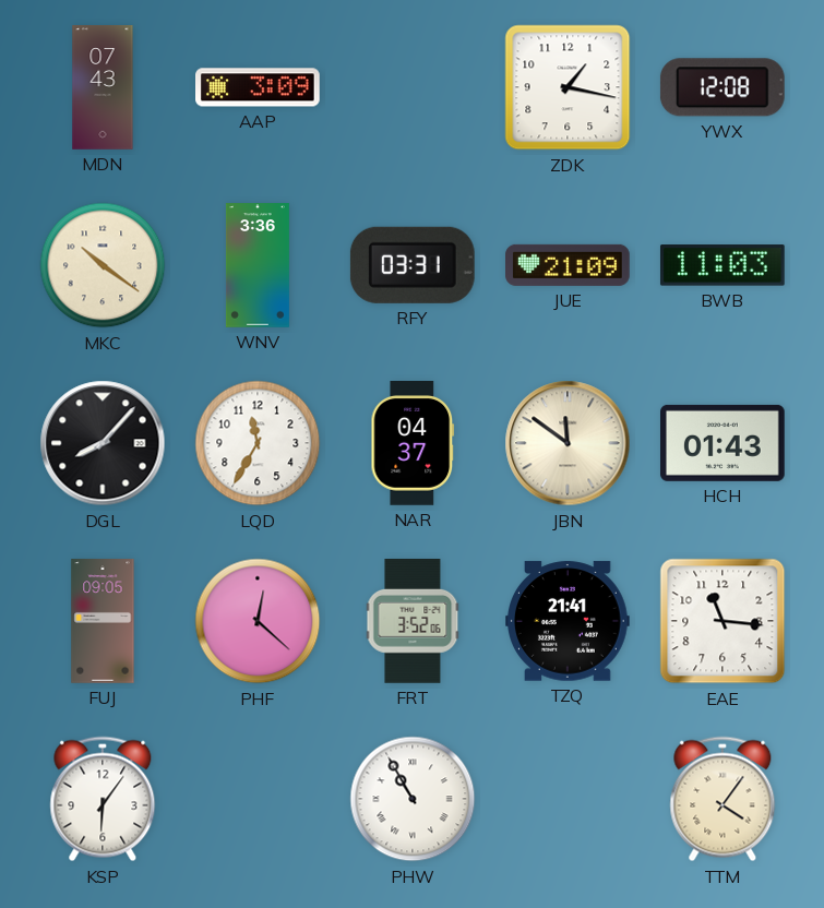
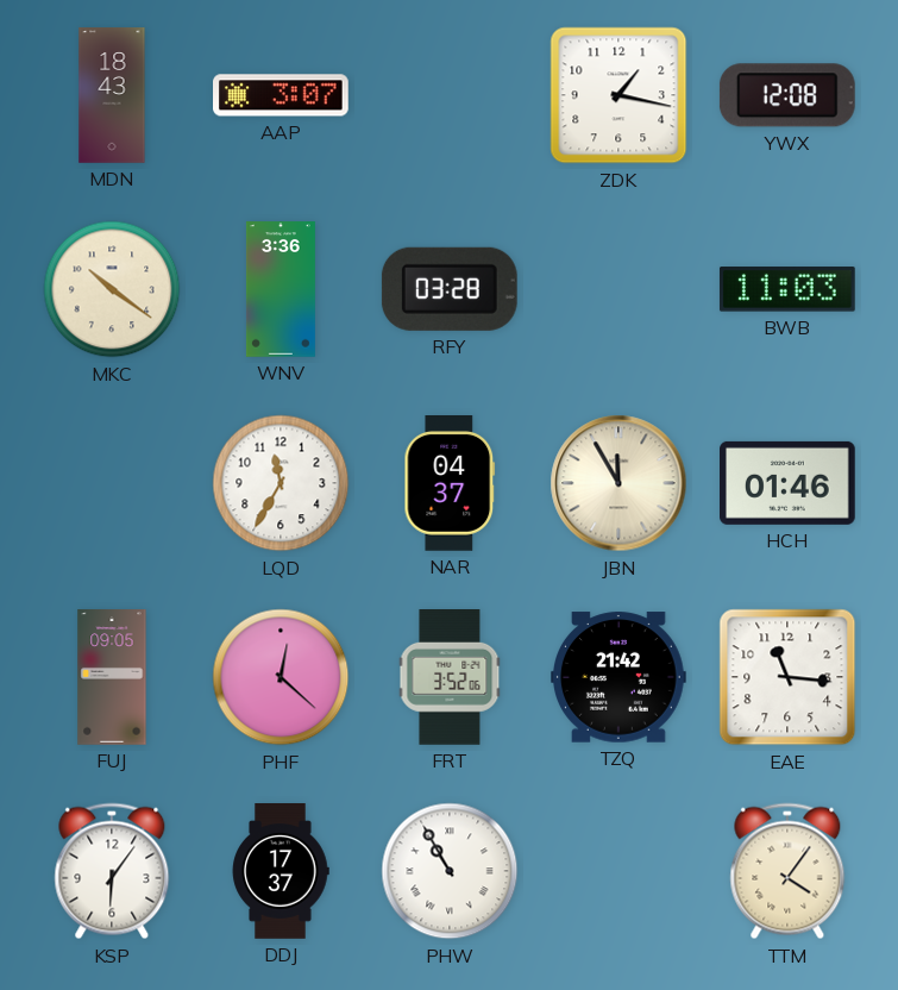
MDN: 07:43 -> 18:43 (112, 95)
AAP: 3:09 -> 3:07 (282, 95)
RFY: 03:31 -> 03:28 (450, 289)
JUE: 21:09 -> none (569, 265)
DGL: 8:07 -> none (103, 443)
JBN: 11:51 -> 11:55 (618, 483)
HCH: 01:43 -> 01:46 (789, 483)
TZQ: 21:41 -> 21:42 (620, 677)
DDJ: none -> 17:37 (281, 871)
